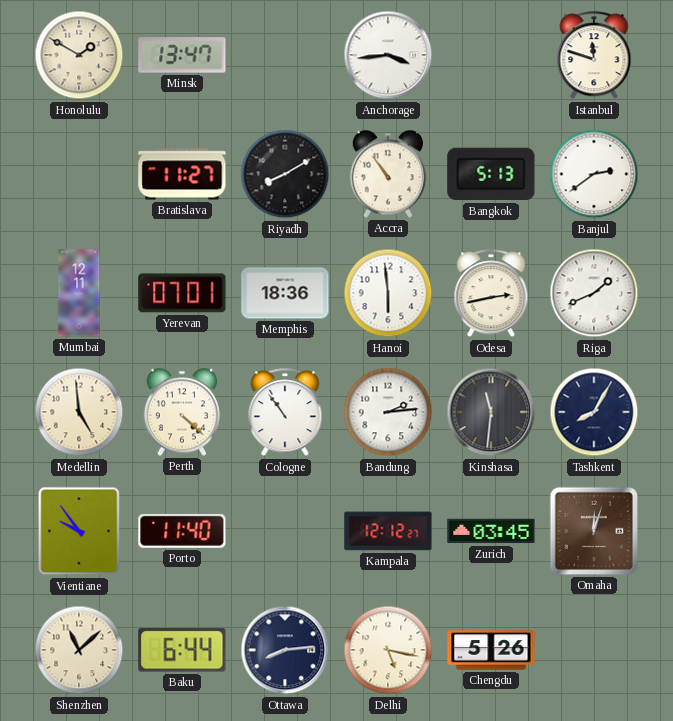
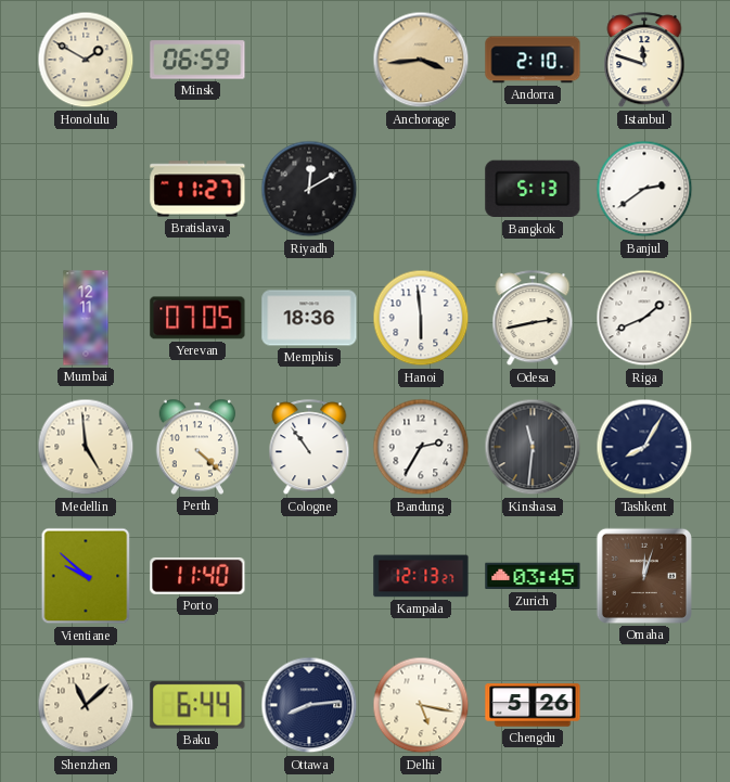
Minsk: 13:47 -> 06:59 (197, 60)
Anchorage dial: white -> champagne (421, 60)
Andorra: none -> 2:10 (533, 60)
Riyadh: 8:10 -> 12:10 (309, 189)
Accra: 10:54 -> none (387, 174)
Yerevan: 07:01 -> 07:05 (197, 318)
Bandung: 2:14 -> 2:35 (421, 447)
Vientiane: 9:54 -> 9:52 (86, 576)
Kampala: 12:12 -> 12:13 (421, 576)
